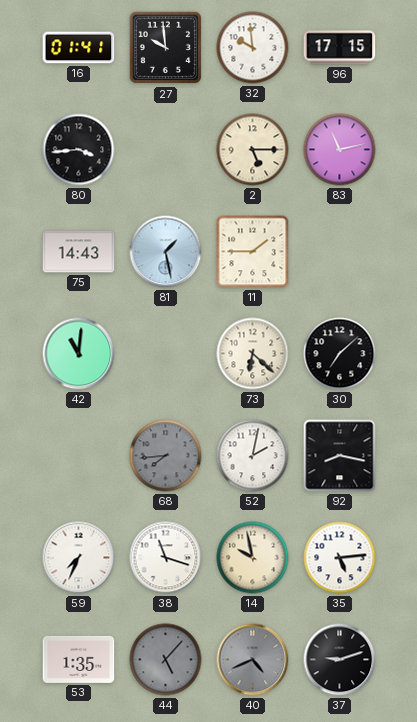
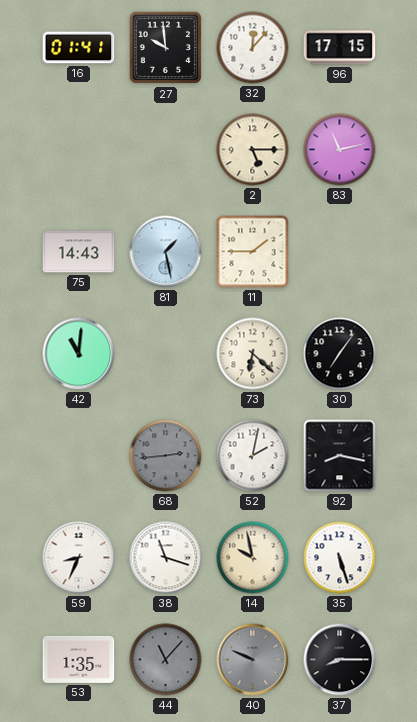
32: 9:59 -> 12:07 (253, 48)
80: 3:44 -> none (79, 150)
30: 7:08 -> 7:06 (340, 354)
68: 7:44 -> 2:44 (166, 456)
59: 7:34 -> 8:34 (79, 558)
35: 5:14 -> 5:27 (340, 558)
44: 5:07 -> 11:07 (166, 660)
40: 4:41 -> 9:49 (253, 660)
37: 9:12 -> 8:15 (340, 660)
